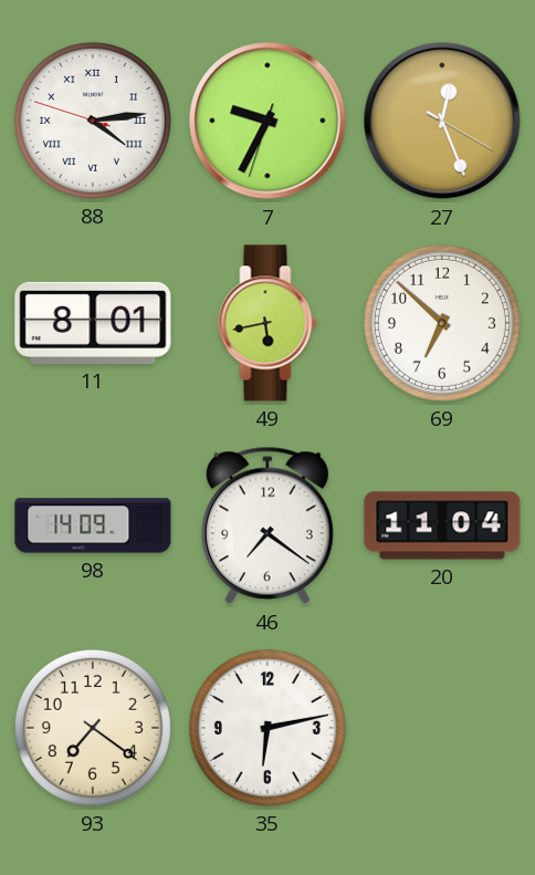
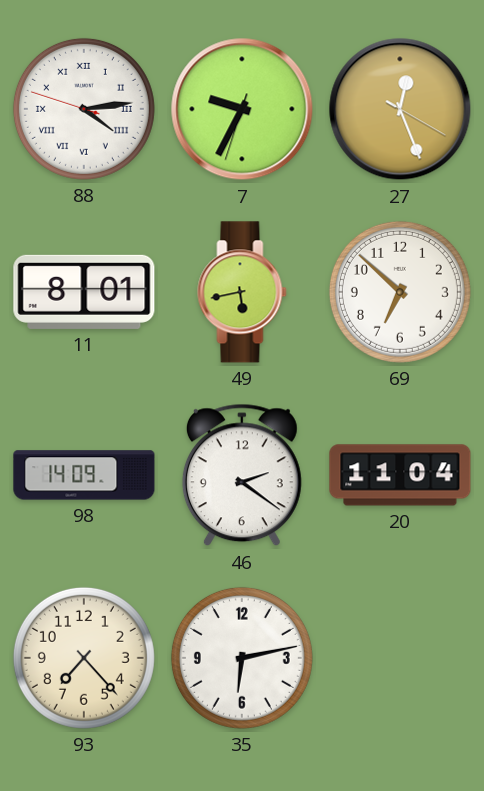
46: 7:21 -> 2:21 (242, 475)
93: 7:21 -> 7:23 (84, 658)
